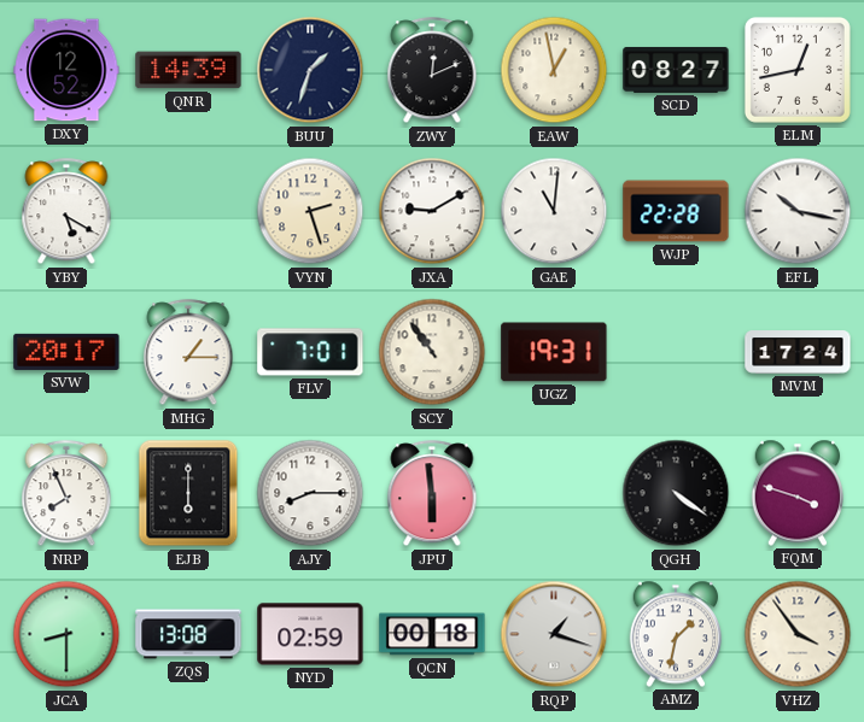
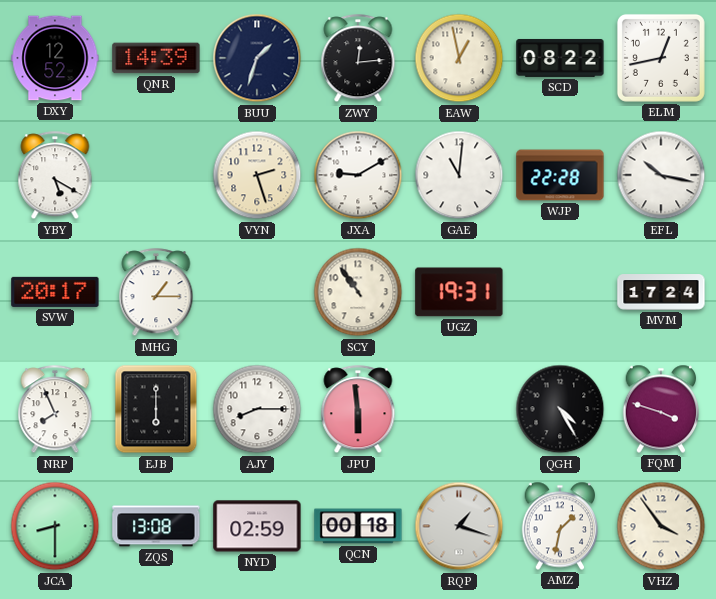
ZWY: 12:11 -> 12:14 (358, 59)
SCD: 08:27 -> 08:22 (560, 58)
FLV: 7:01 -> none (310, 352)
QGH: 4:21 -> 4:25 (560, 409)
